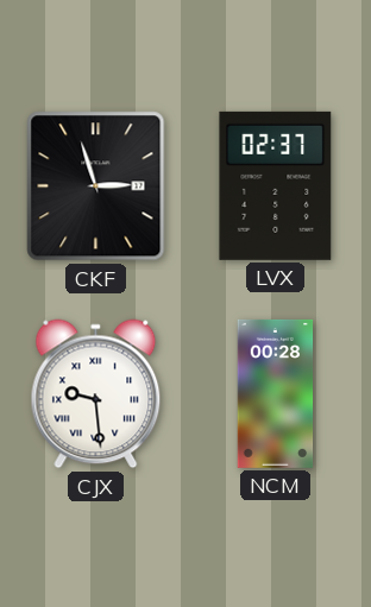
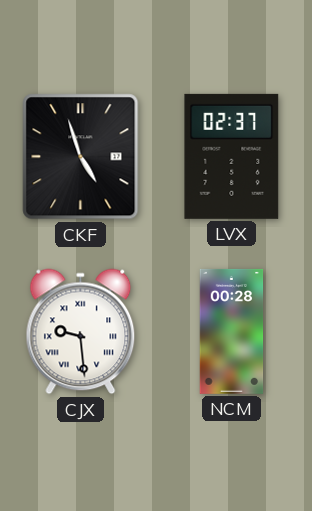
CKF: 2:57 -> 4:57 (81, 157)
